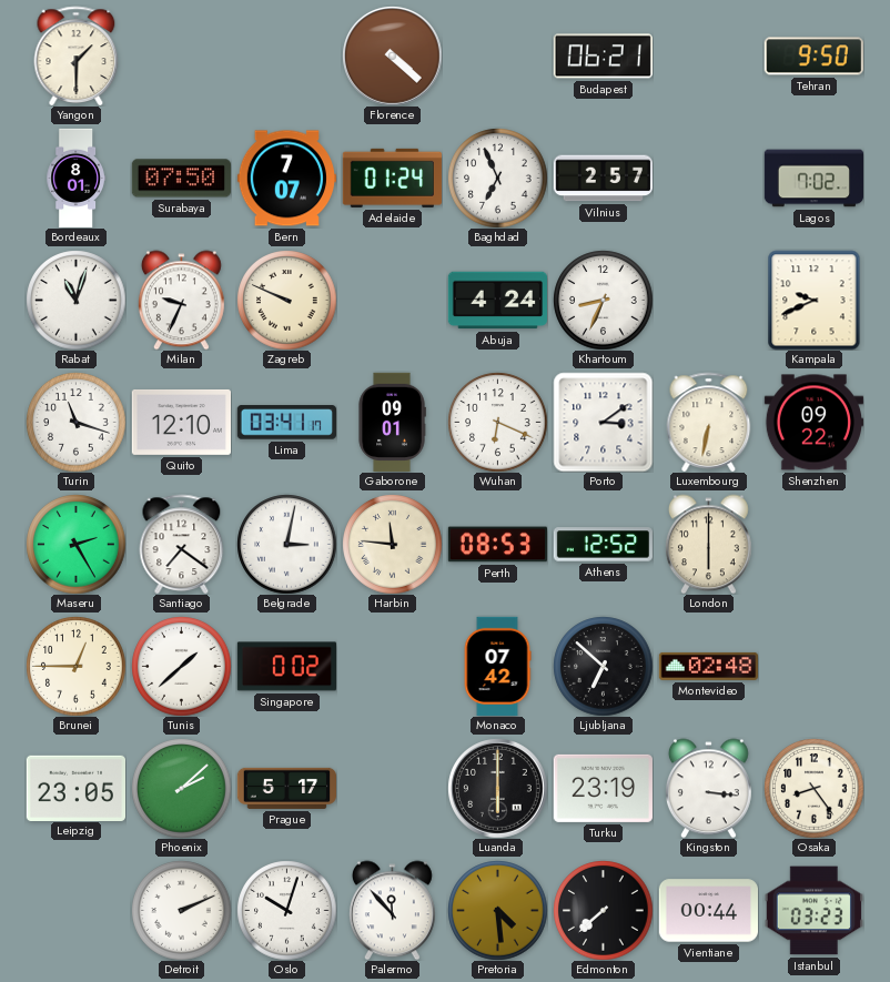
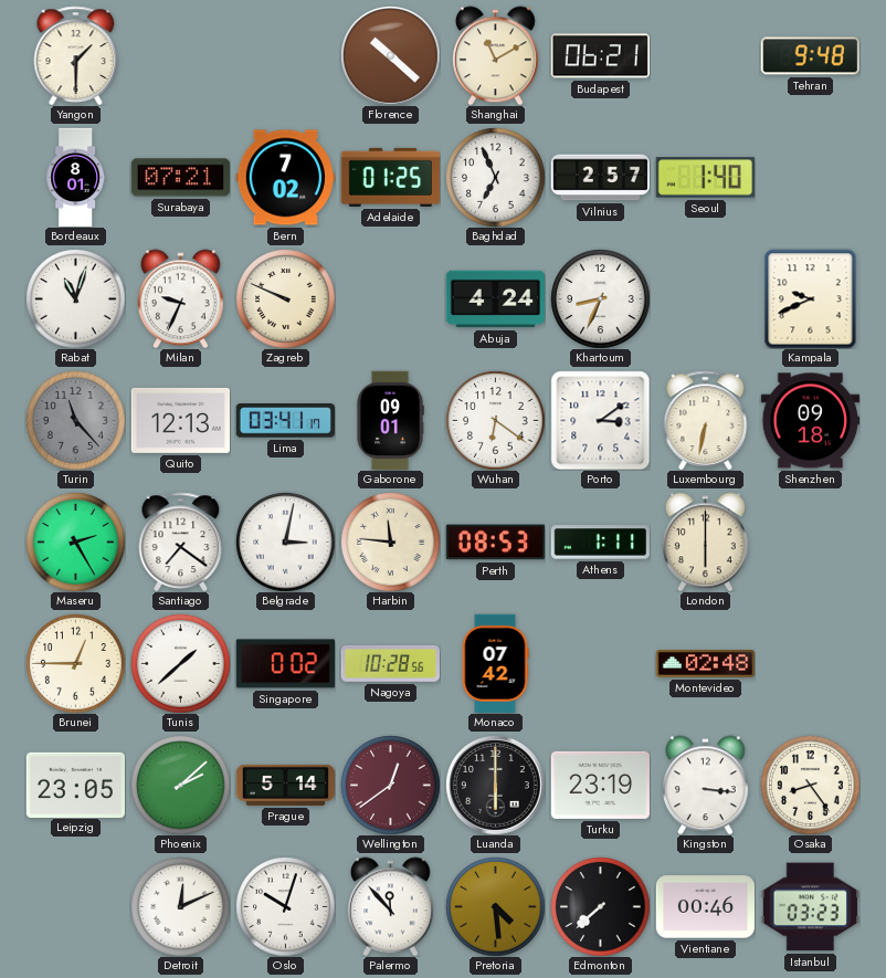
Florence: 4:22 -> 10:22 (390, 55)
Shanghai: none -> 11:10 (495, 55)
Tehran: 9:50 -> 9:48 (810, 56)
Surabaya: 07:50 -> 07:21 (180, 178)
Bern: 7:07 -> 7:02 (285, 178)
Adelaide: 01:24 -> 01:25 (390, 177)
Seoul: none -> 1:40 (705, 178)
Lagos: 7:02 -> none (813, 179)
Turin: 11:18 -> 11:23 (75, 420)
Turin dial: white -> grey (75, 420)
Quito: 12:10 -> 12:13 (180, 420)
Wuhan: 6:19 -> 6:21 (495, 420)
Shenzhen: 09:22 -> 09:18 (810, 421)
Athens: 12:52 -> 1:11 (600, 543)
Nagoya: none -> 10:28 (390, 664)
Ljubljana: 6:52 -> none (603, 666)
Prague: 5:17 -> 5:14 (285, 785)
Wellington: none -> 12:39 (390, 785)
Detroit: 2:11 -> 12:11 (180, 906)
Vientiane: 00:44 -> 00:46 (705, 907)
